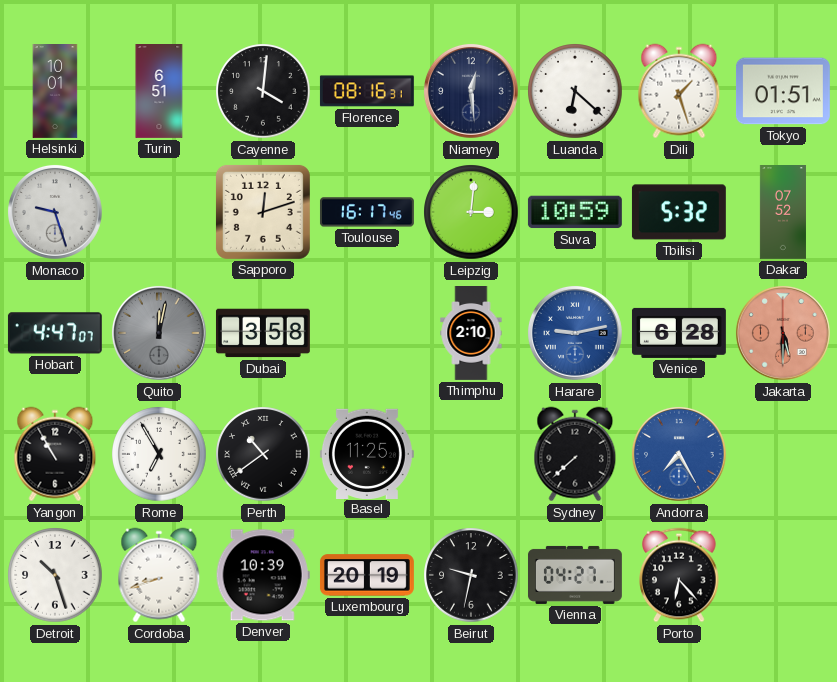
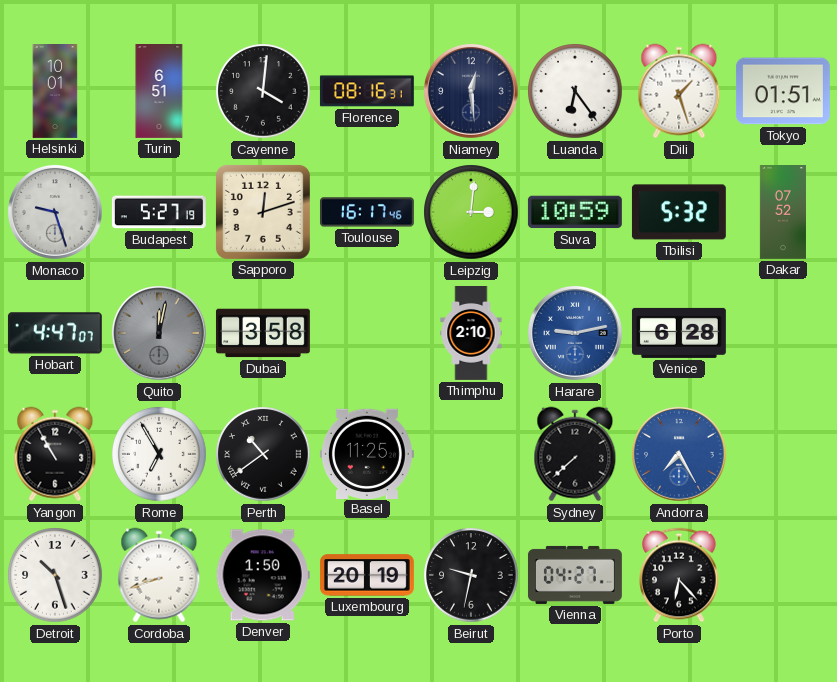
Luanda: 6:22 -> 6:24 (575, 91)
Budapest: none -> 5:27 (159, 212)
Jakarta: 5:30 -> none (783, 333)
Denver: 10:39 -> 1:50 (263, 575)
